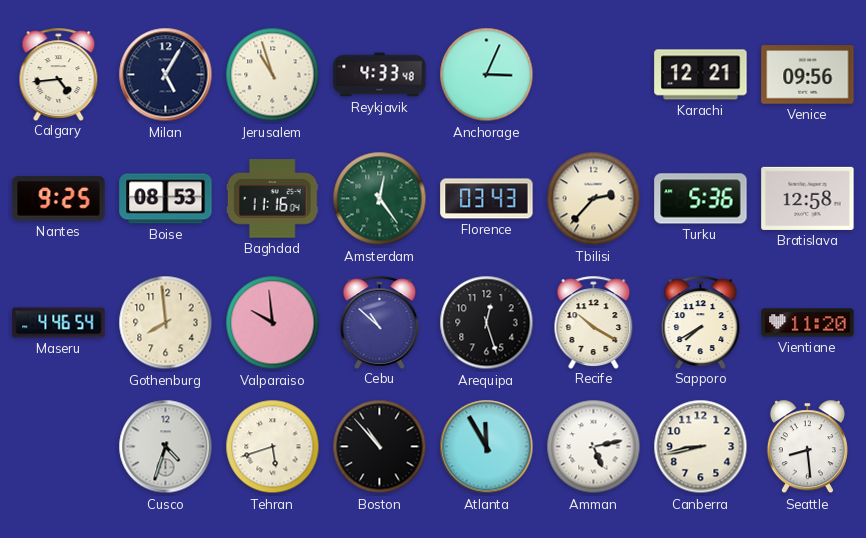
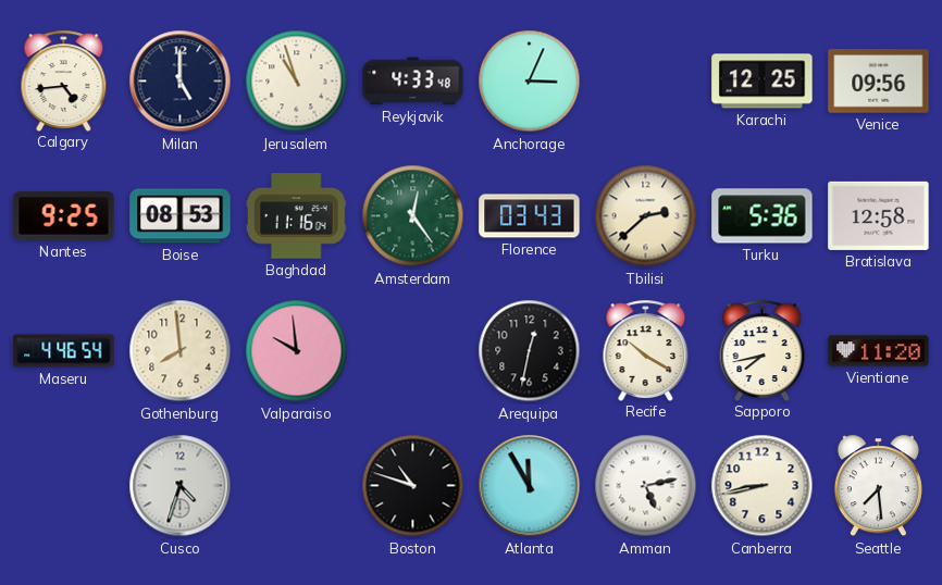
Milan: 5:05 -> 5:00 (181, 82)
Karachi: 12:21 -> 12:25 (763, 82)
Tbilisi: 2:37 -> 2:38 (646, 216)
Cebu: 10:52 -> none (380, 322)
Arequipa: 12:27 -> 12:32 (530, 351)
Sapporo: 7:40 -> 7:43 (763, 350)
Tehran: 5:42 -> none (273, 447)
Boston: 10:53 -> 10:48 (413, 486)
Seattle: 8:29 -> 7:29 (878, 486)
